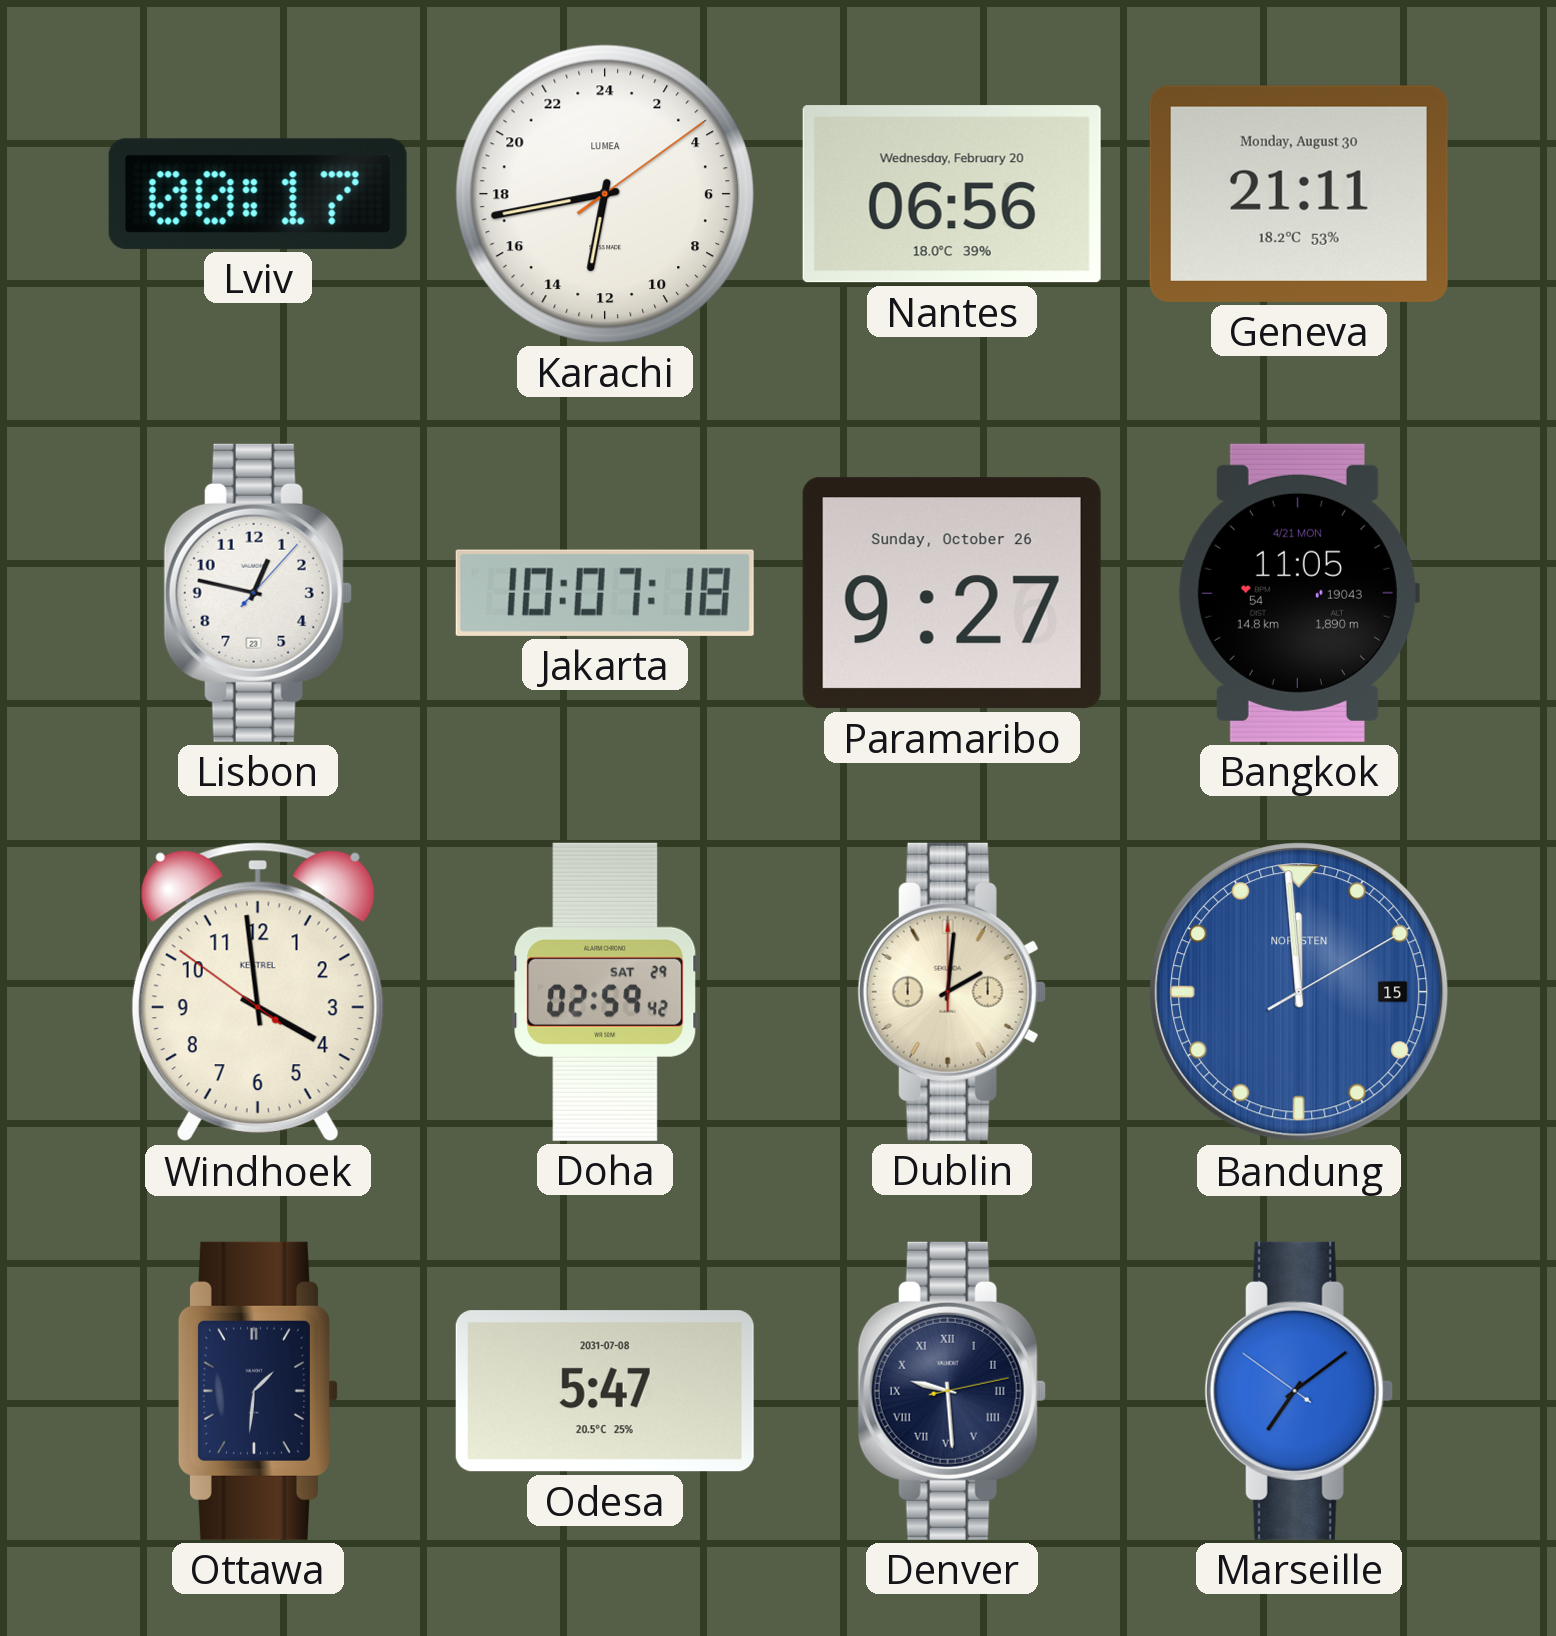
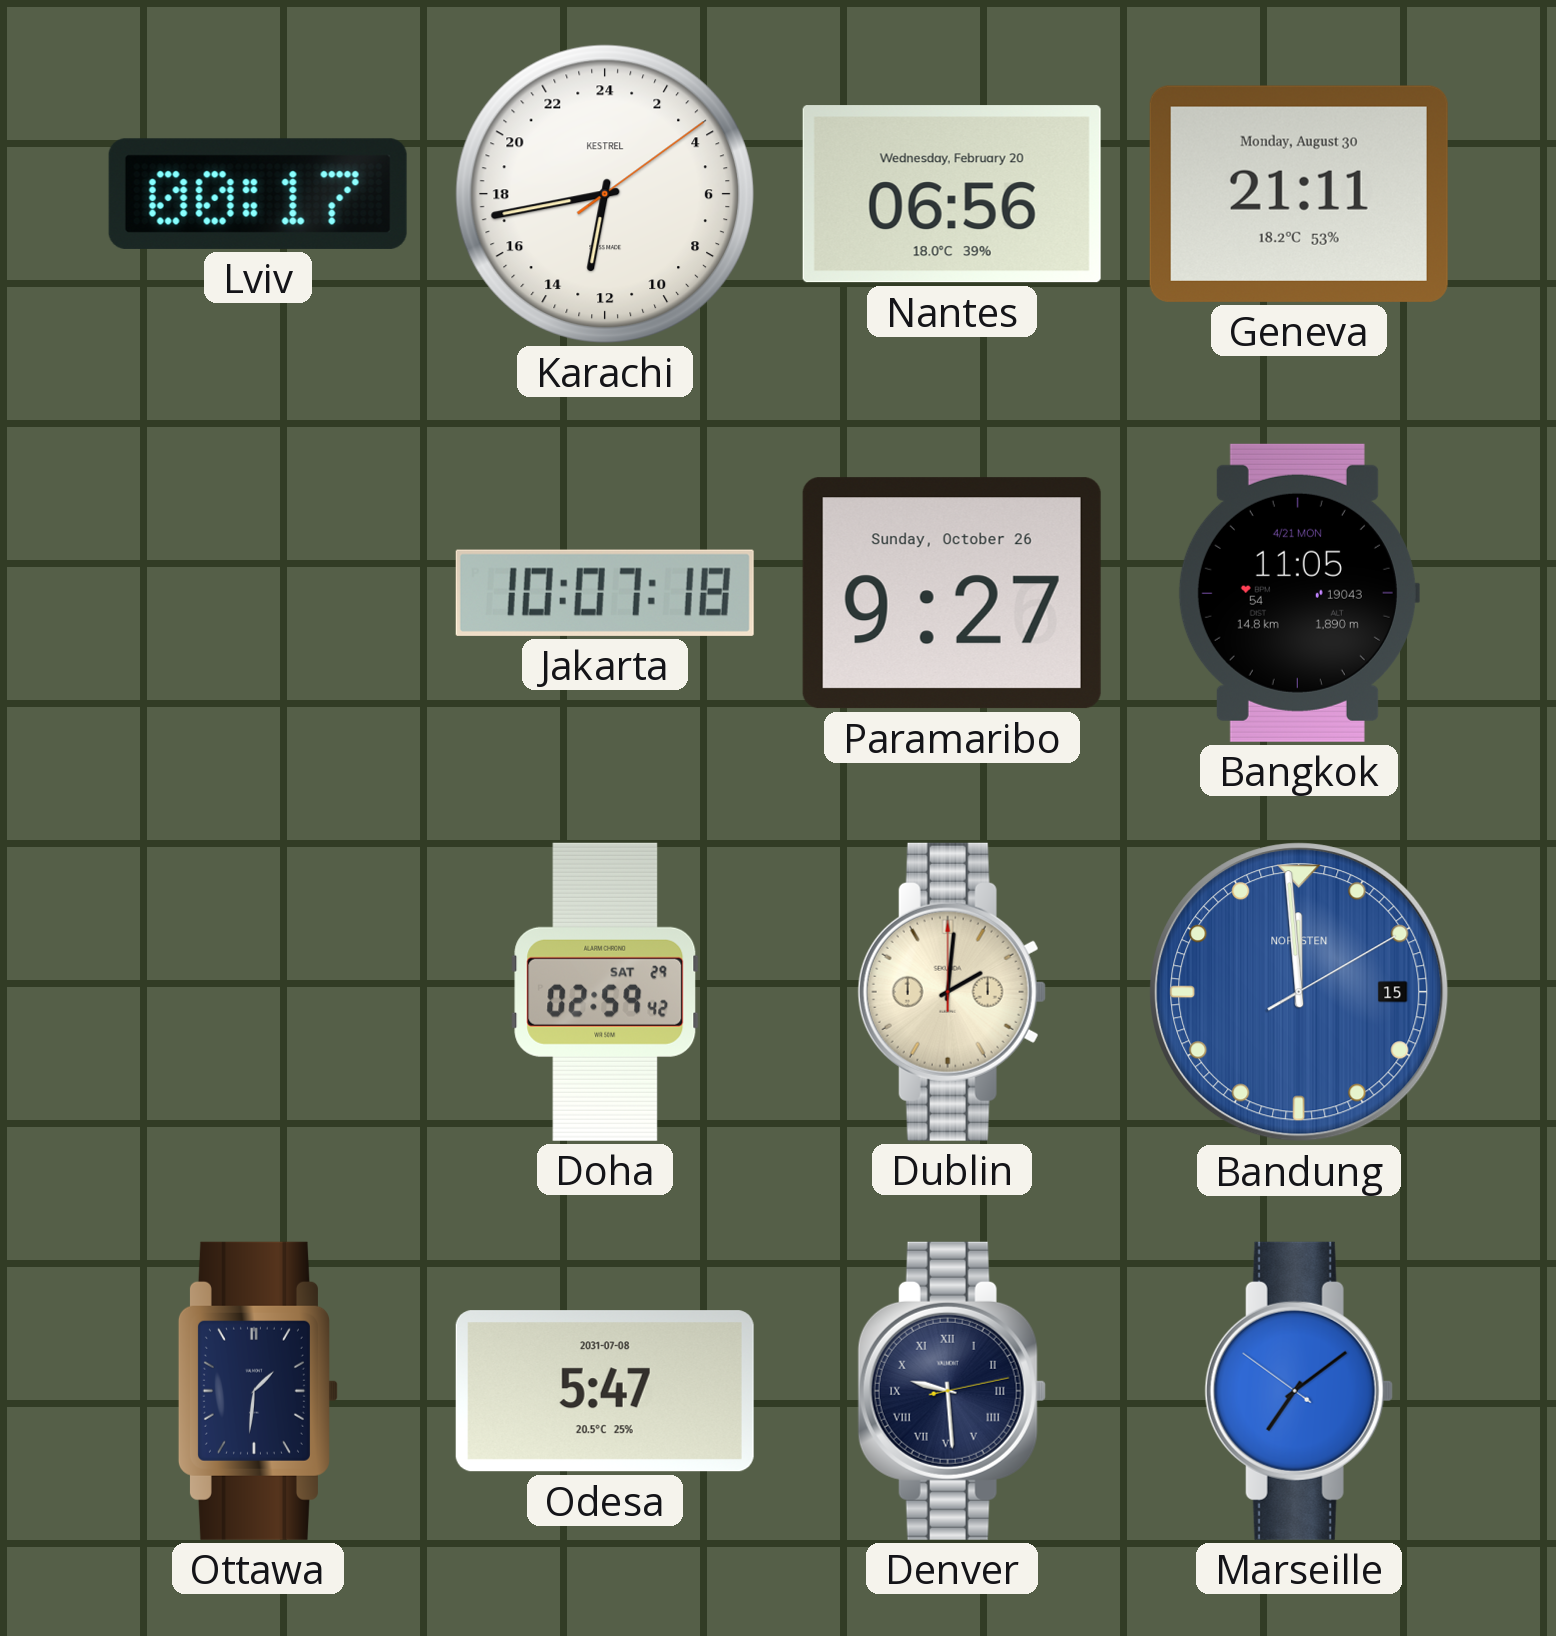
Karachi brand: LUMEA -> KESTREL (605, 194)
Lisbon: 12:47 -> none (258, 593)
Windhoek: 3:58 -> none (258, 992)
